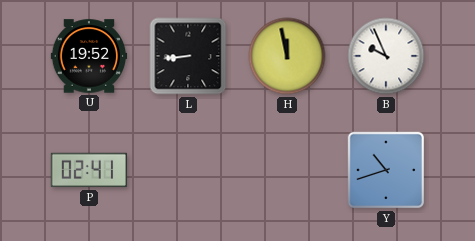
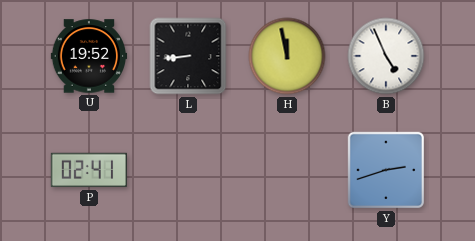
B: 9:56 -> 4:56 (386, 56)
Y: 10:42 -> 2:42 (386, 170)
